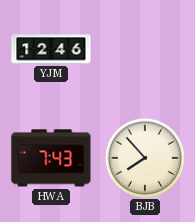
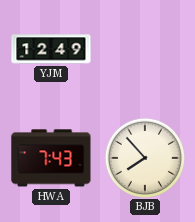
YJM: 12:46 -> 12:49 (51, 49)
